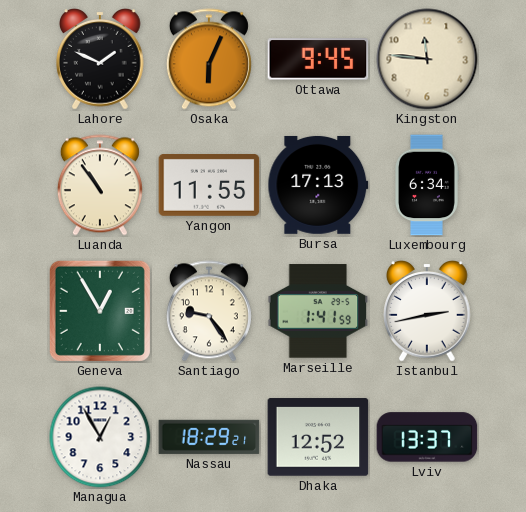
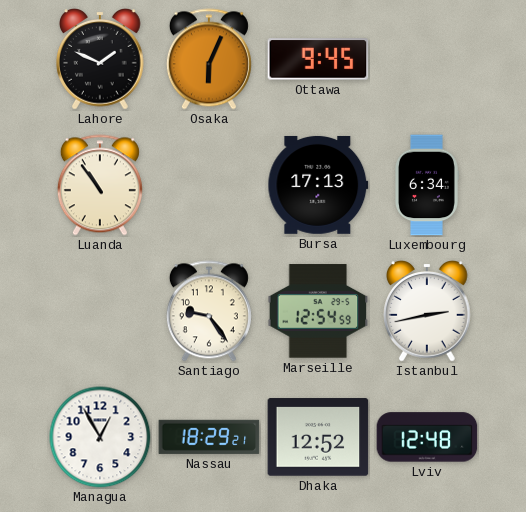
Kingston: 11:46 -> none (427, 59)
Yangon: 11:55 -> none (209, 186)
Geneva: 12:55 -> none (100, 311)
Marseille: 1:41 -> 12:54 (318, 311)
Lviv: 13:37 -> 12:48 (427, 437)
